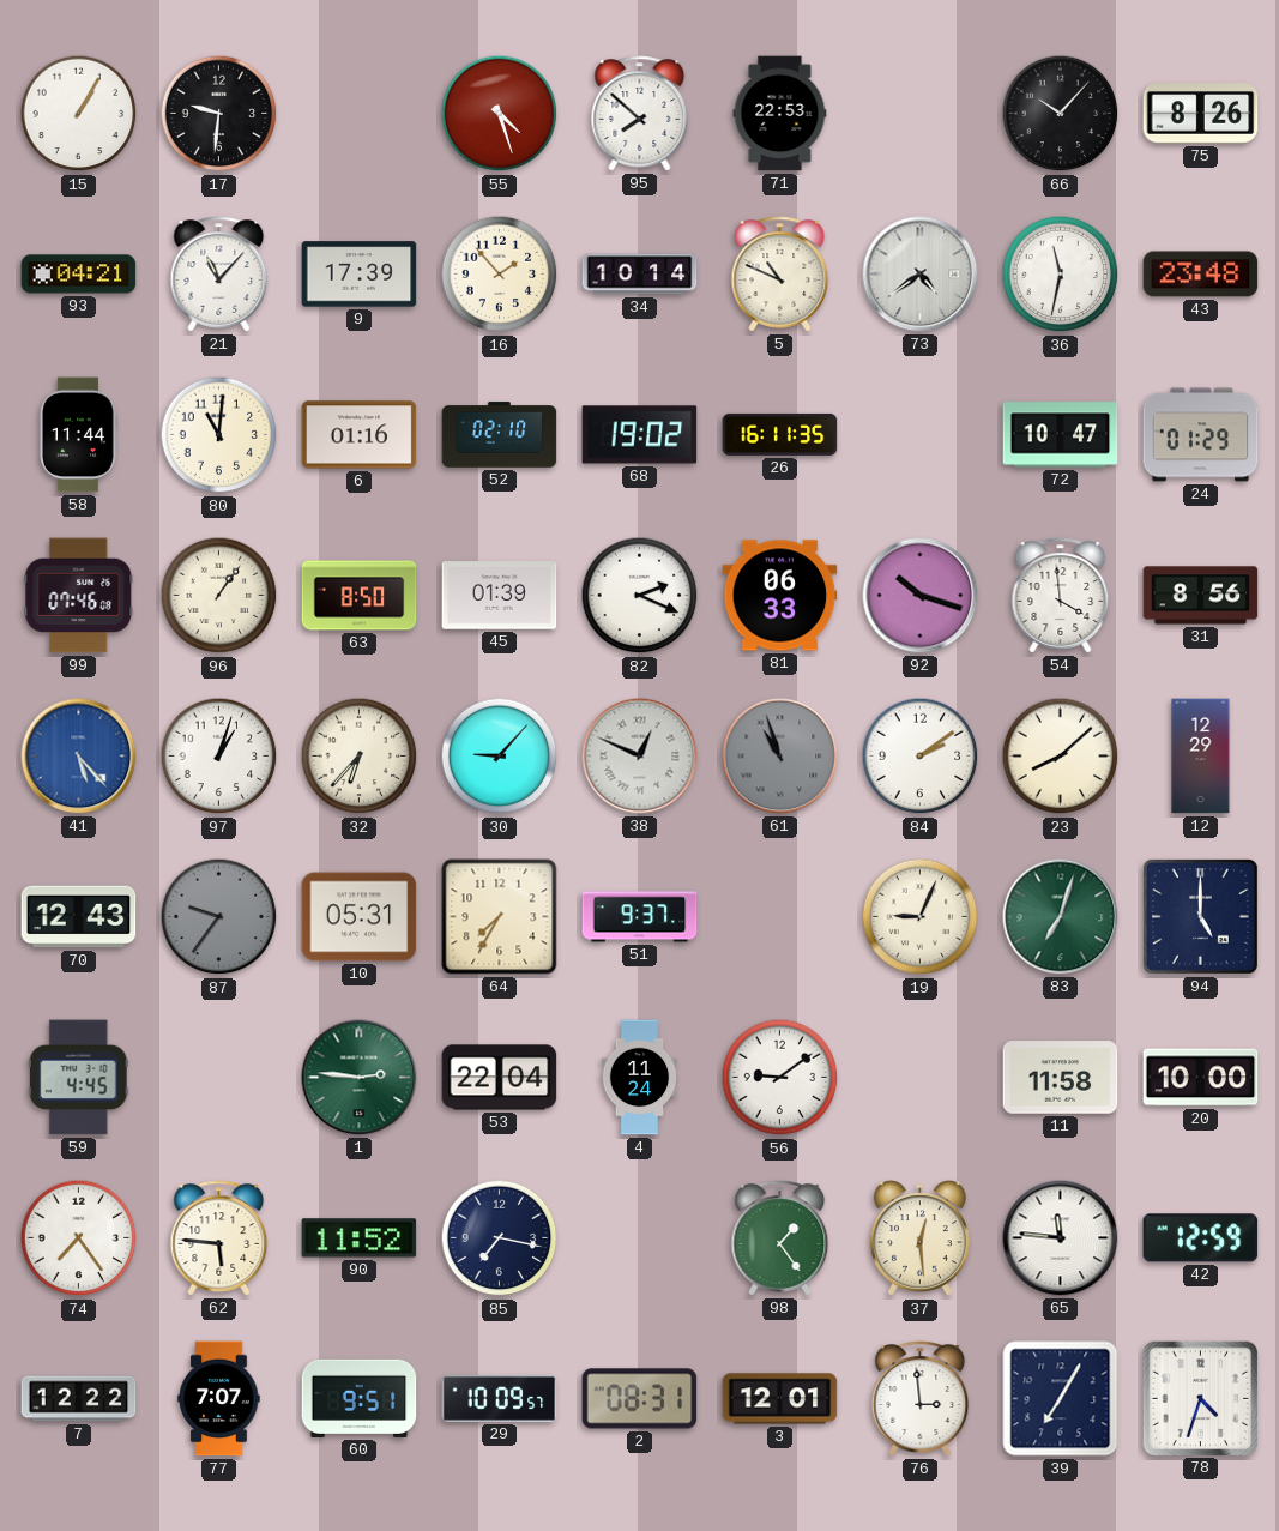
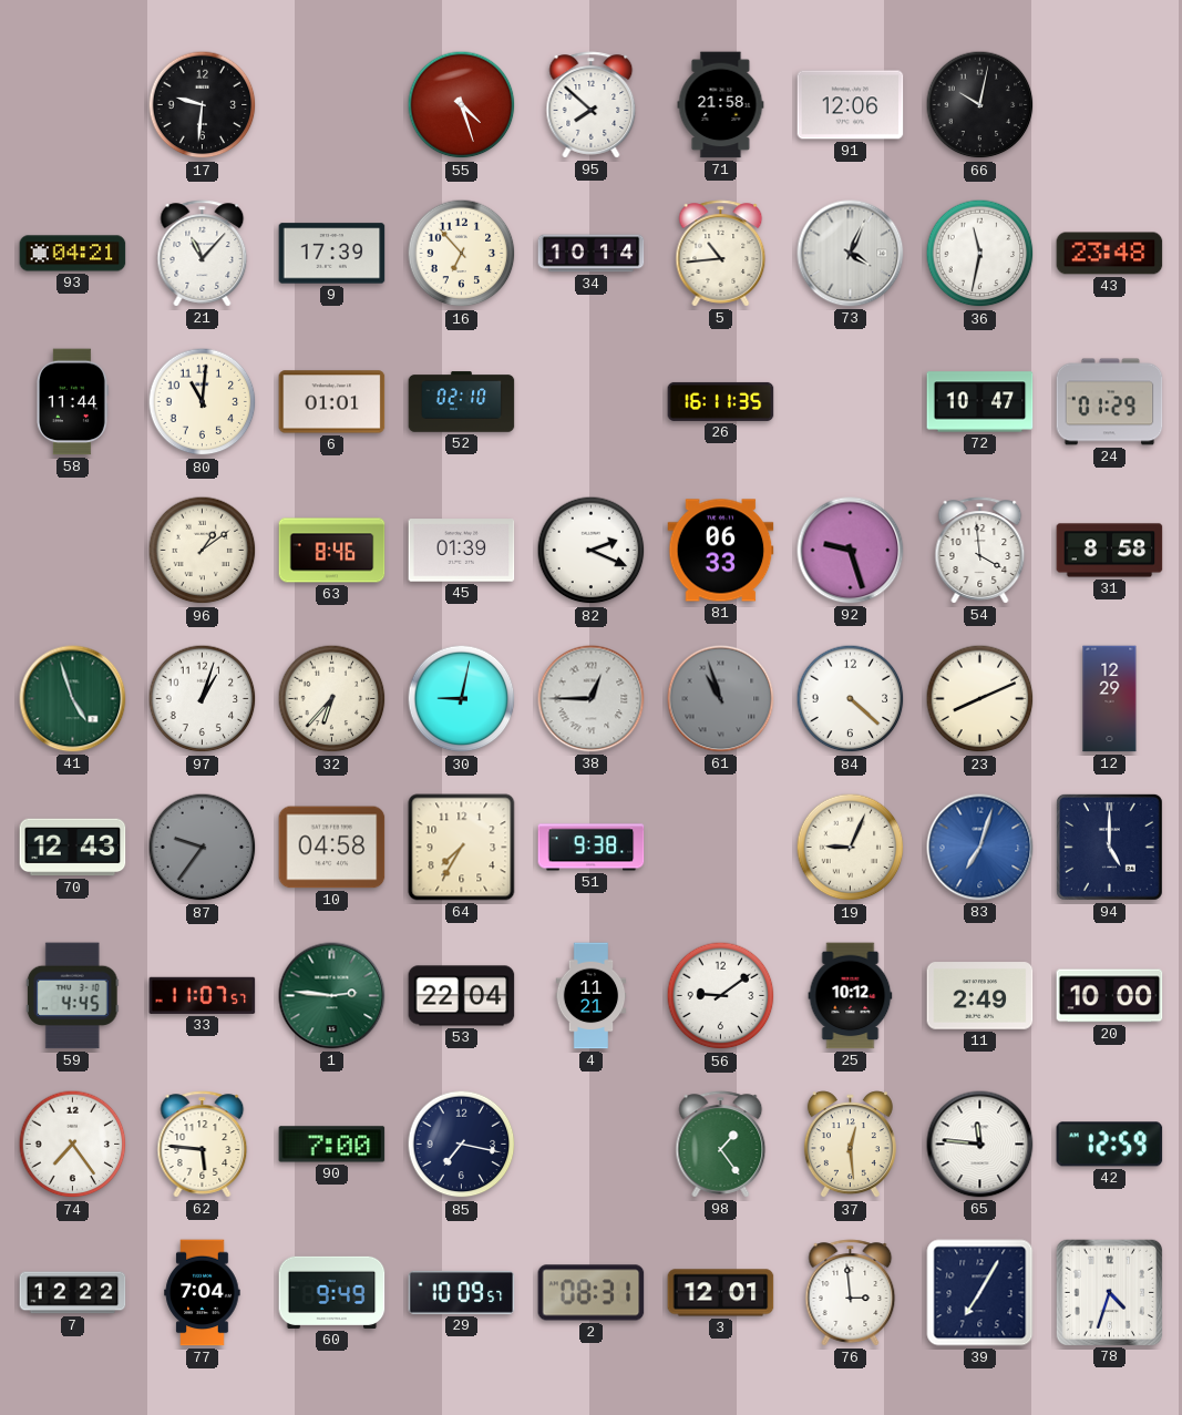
15: 1:05 -> none (79, 114)
71: 22:53 -> 21:58 (721, 105)
91: none -> 12:06 (851, 105)
66: 10:07 -> 10:02 (980, 105)
75: 8:26 -> none (1201, 114)
16: 1:53 -> 6:53 (462, 254)
5: 10:49 -> 10:44 (721, 254)
73: 4:39 -> 4:04 (851, 254)
6: 01:16 -> 01:01 (332, 402)
68: 19:02 -> none (640, 435)
99: 07:46 -> none (79, 596)
96: 1:06 -> 1:09 (203, 551)
63: 8:50 -> 8:46 (332, 551)
92: 10:18 -> 9:27 (851, 551)
31: 8:56 -> 8:58 (1110, 551)
41: 5:23 -> 4:57 (73, 699)
41 dial: blue -> green (73, 699)
30: 9:07 -> 9:02 (462, 699)
38: 12:49 -> 12:45 (592, 699)
84: 2:09 -> 4:22 (851, 699)
23: 8:08 -> 8:11 (980, 699)
10: 05:31 -> 04:58 (332, 848)
51: 9:37 -> 9:38 (592, 848)
83 dial: green -> blue (980, 848)
33: none -> 11:07 (203, 995)
4: 11:24 -> 11:21 (592, 996)
25: none -> 10:12 (851, 996)
11: 11:58 -> 2:49 (980, 996)
90: 11:52 -> 7:00 (332, 1145)
77: 7:07 -> 7:04 (203, 1293)
60: 9:51 -> 9:49 (332, 1292)
